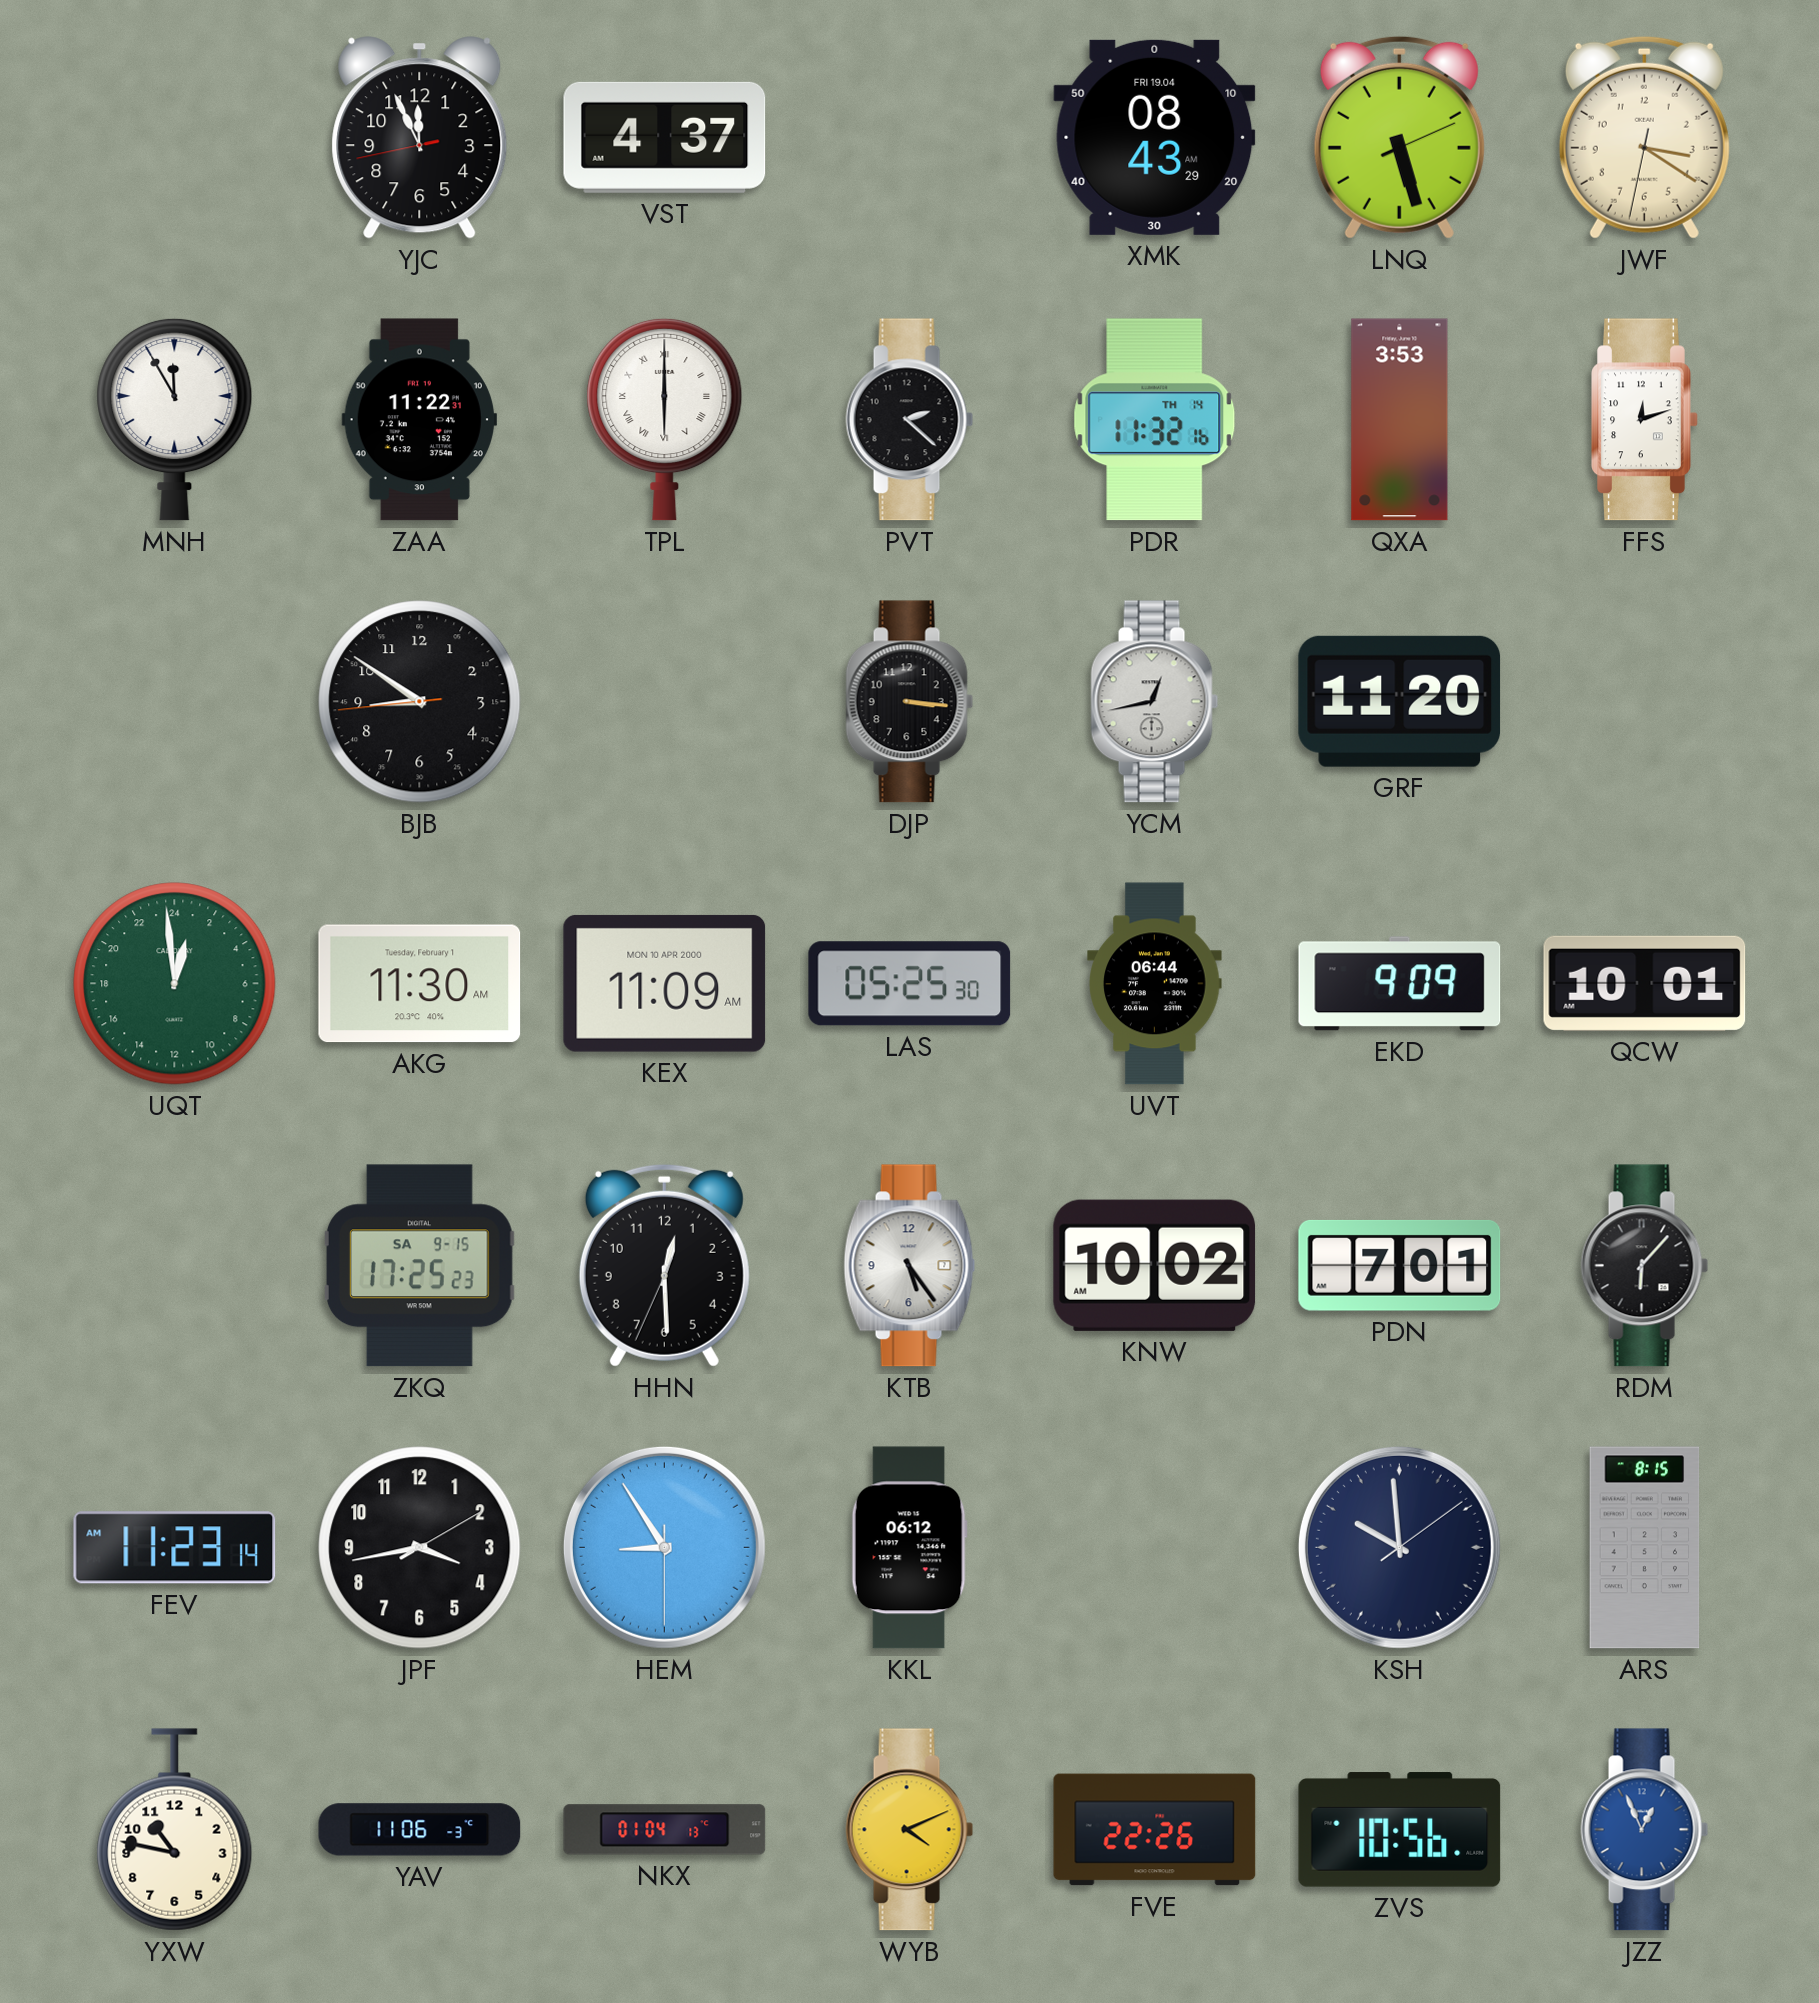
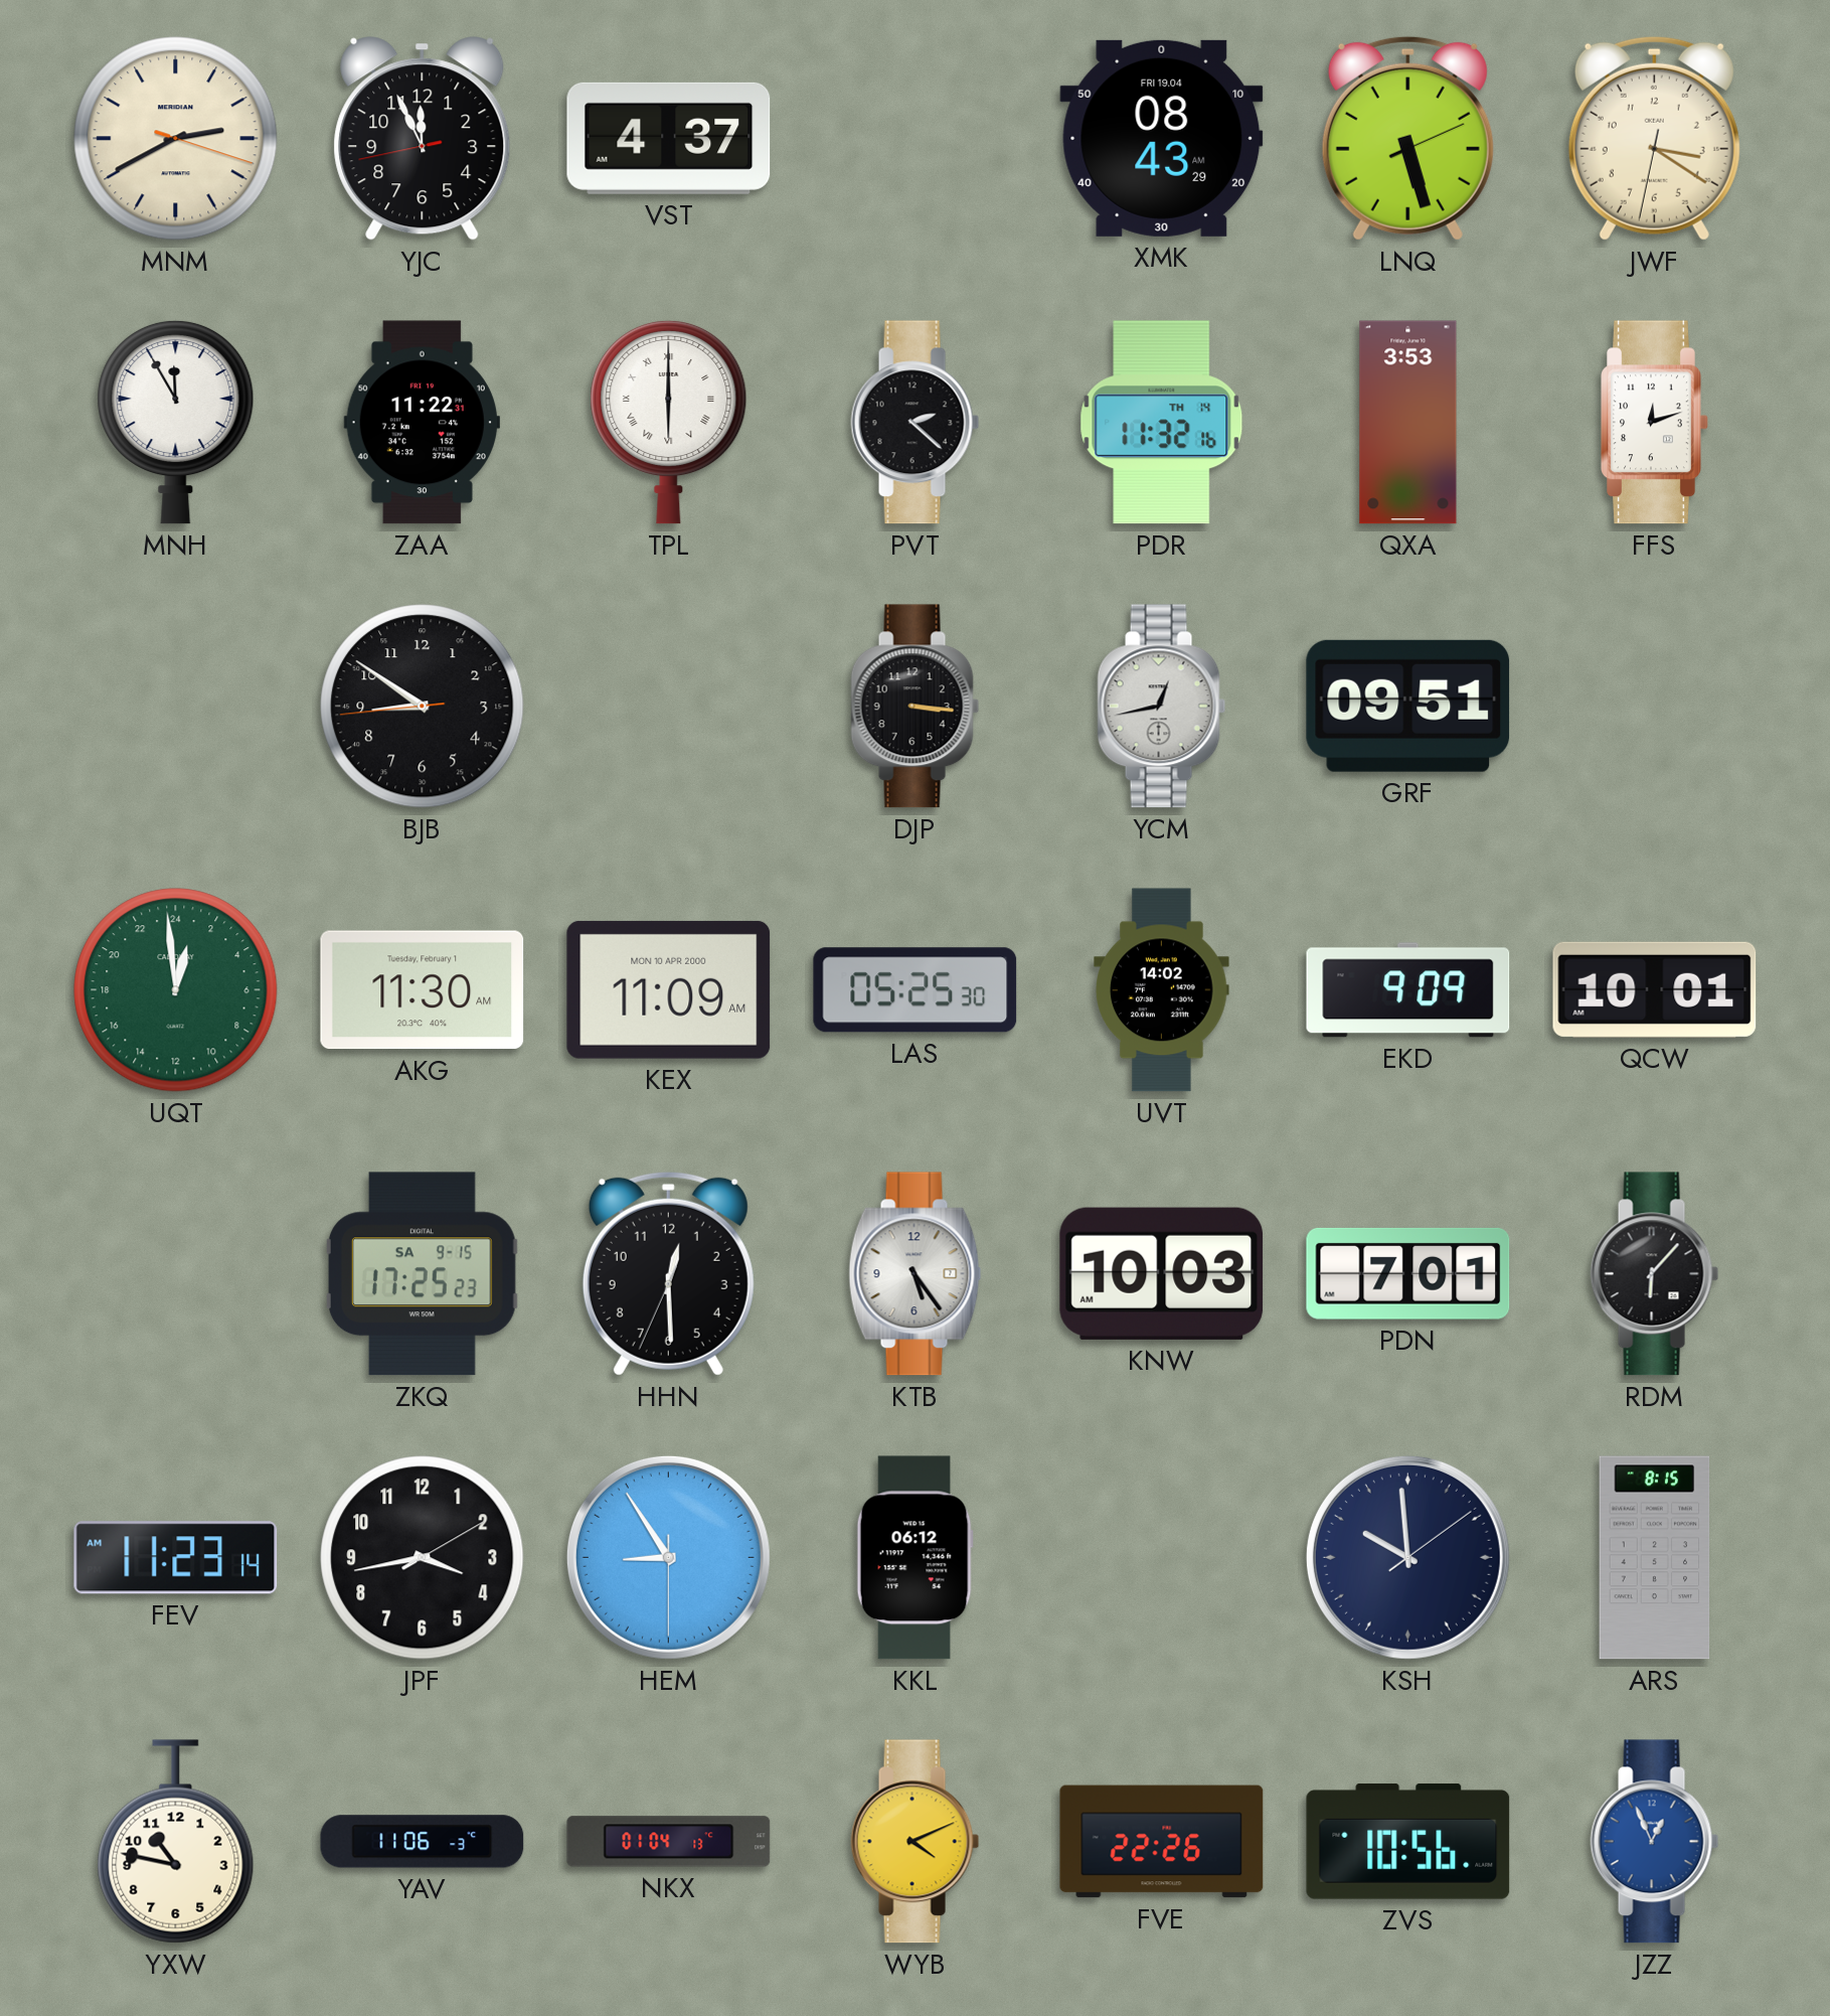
MNM: none -> 2:40 (176, 139)
GRF: 11:20 -> 09:51 (1408, 706)
UVT: 06:44 -> 14:02 (1162, 990)
KNW: 10:02 -> 10:03 (1162, 1273)
